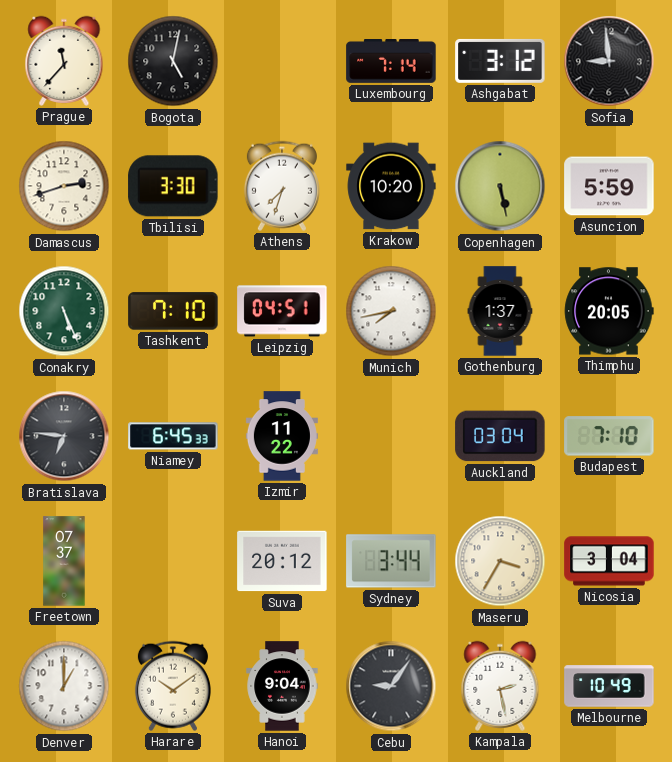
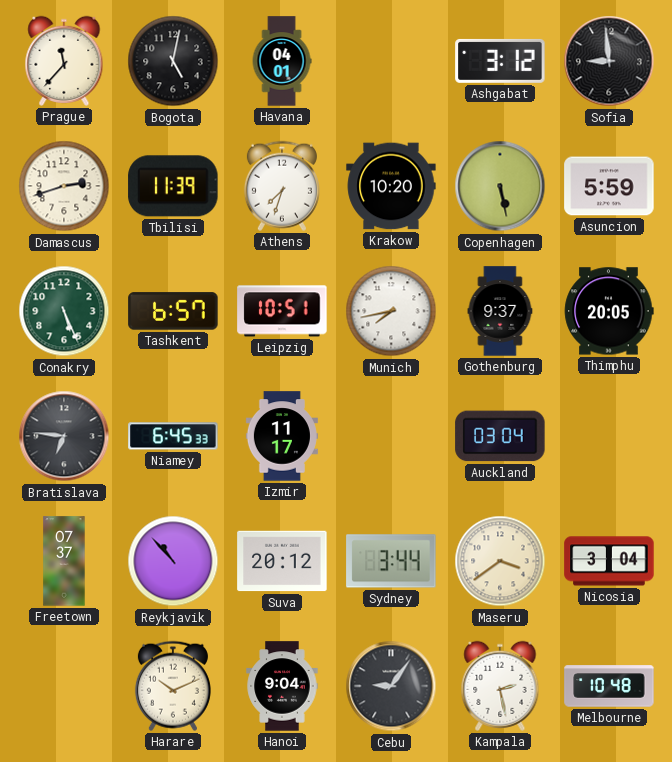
Havana: none -> 04:01 (282, 61)
Luxembourg: 7:14 -> none (391, 62)
Tbilisi: 3:30 -> 11:39 (173, 186)
Tashkent: 7:10 -> 6:57 (173, 311)
Leipzig: 04:51 -> 10:51 (282, 311)
Gothenburg: 1:37 -> 9:37 (500, 311)
Izmir: 11:22 -> 11:17 (282, 436)
Budapest: 7:10 -> none (609, 436)
Reykjavik: none -> 10:53 (173, 561)
Maseru: 3:35 -> 3:39 (500, 561)
Denver: 1:00 -> none (64, 686)
Harare: 10:09 -> 10:11 (173, 686)
Melbourne: 10:49 -> 10:48 (609, 686)
